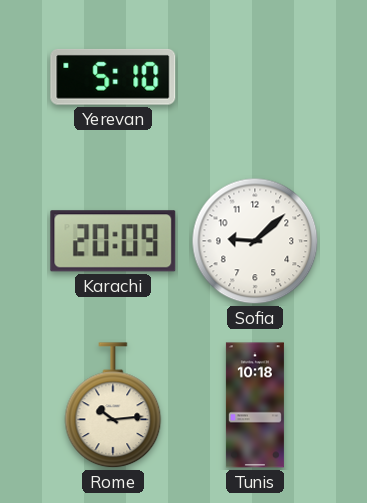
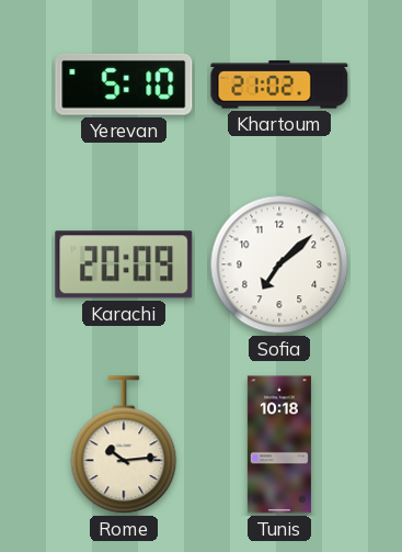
Khartoum: none -> 21:02 (279, 85)
Sofia: 9:08 -> 7:08 (279, 264)
